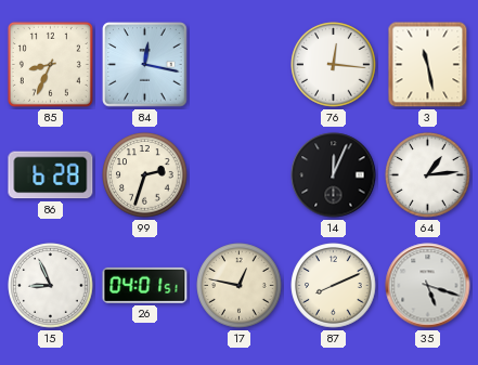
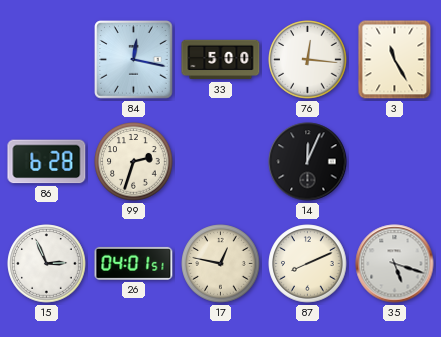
85: 8:34 -> none (50, 64)
33: none -> 5:00 (221, 60)
3: 11:28 -> 11:25 (395, 60)
64: 1:14 -> none (428, 175)
15: 8:56 -> 2:56 (47, 264)
